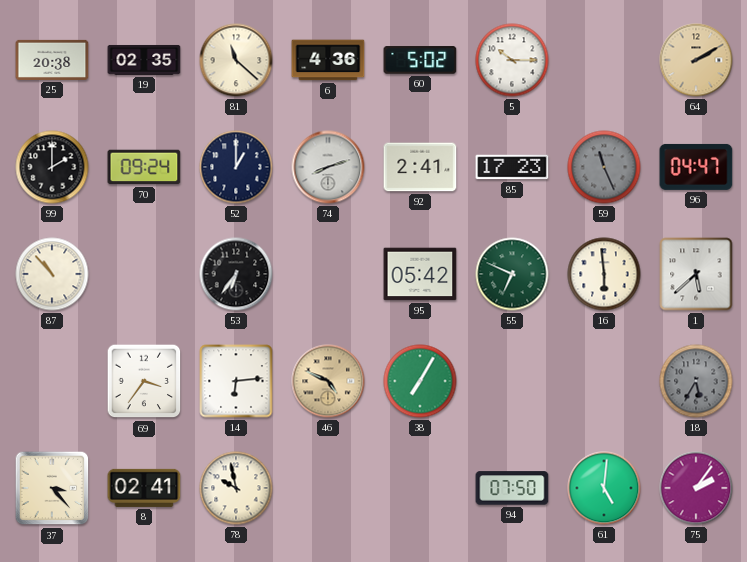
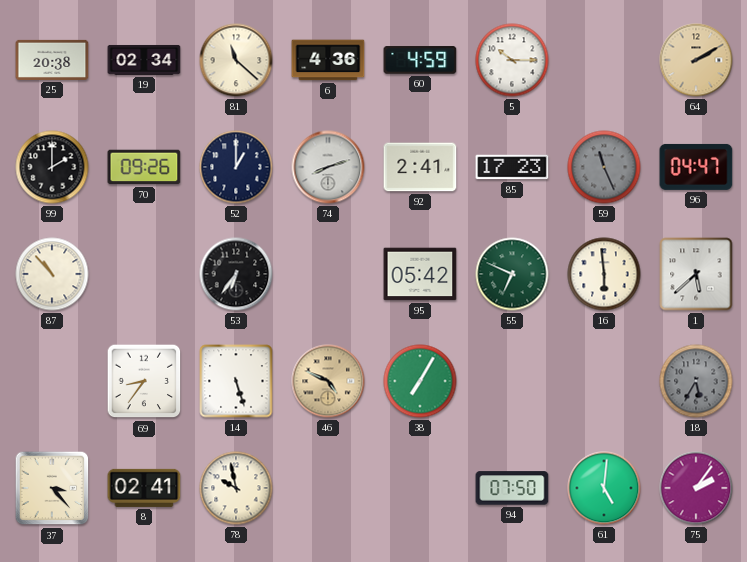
19: 02:35 -> 02:34 (144, 60)
60: 5:02 -> 4:59 (420, 60)
70: 09:24 -> 09:26 (144, 167)
69: 3:36 -> 8:36 (144, 381)
14: 6:14 -> 5:27 (236, 381)
